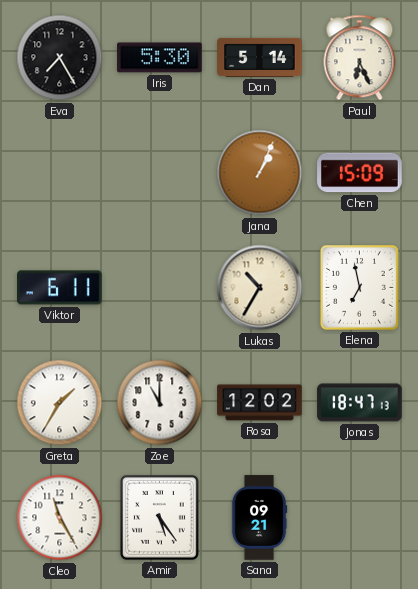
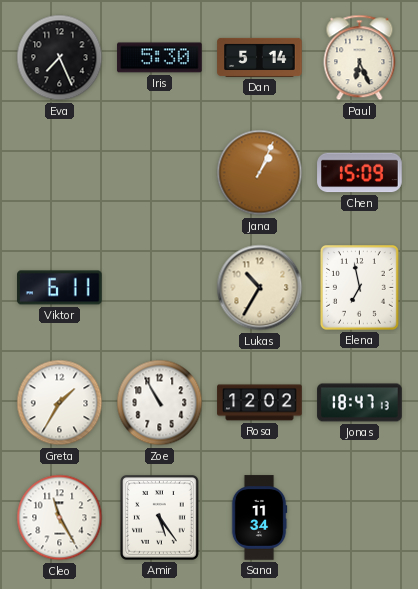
Eva: 7:25 -> 7:26 (60, 58)
Zoe: 11:00 -> 10:55 (160, 403)
Sana: 09:21 -> 11:34 (259, 518)
